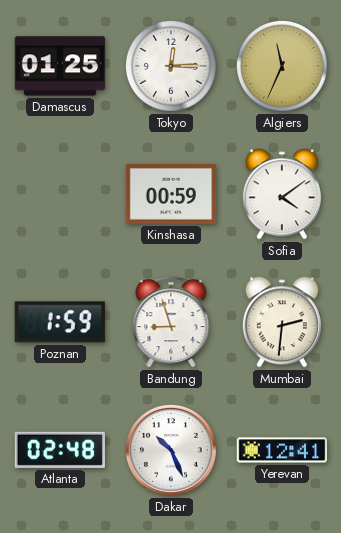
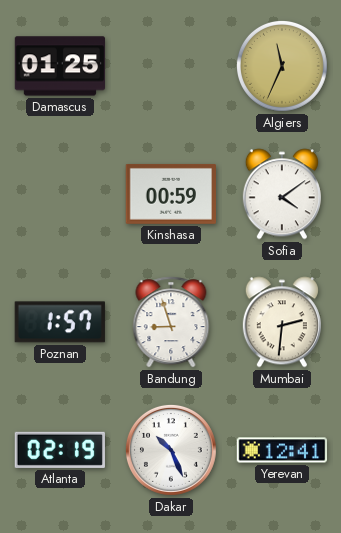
Tokyo: 12:15 -> none (171, 66)
Poznan: 1:59 -> 1:57 (60, 322)
Atlanta: 02:48 -> 02:19 (60, 450)
